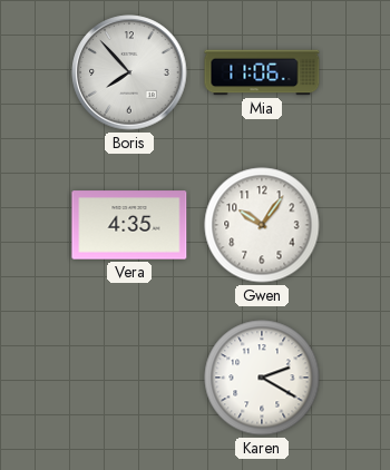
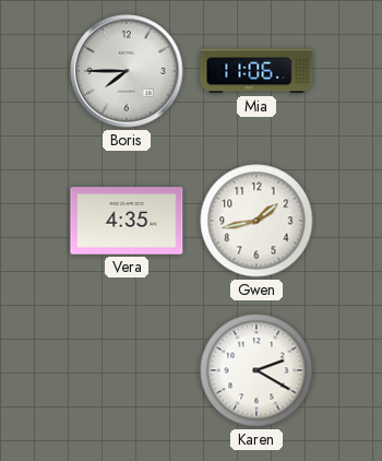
Boris: 7:53 -> 7:45 (127, 71)
Gwen: 10:06 -> 1:43 (256, 221)
